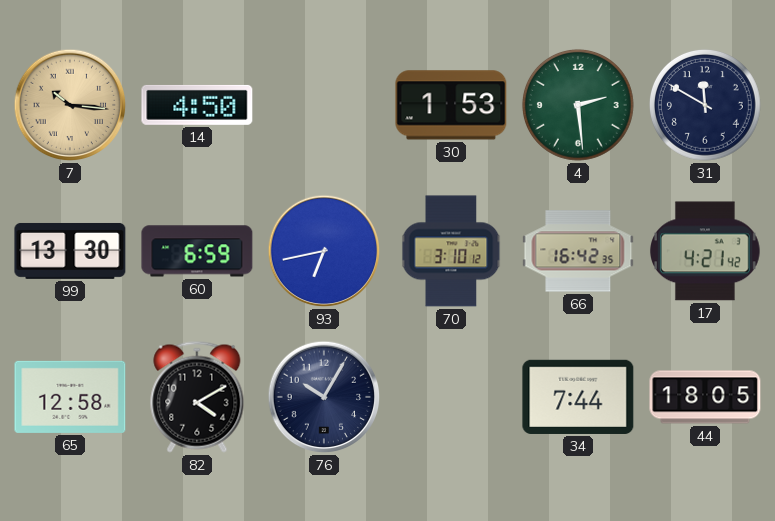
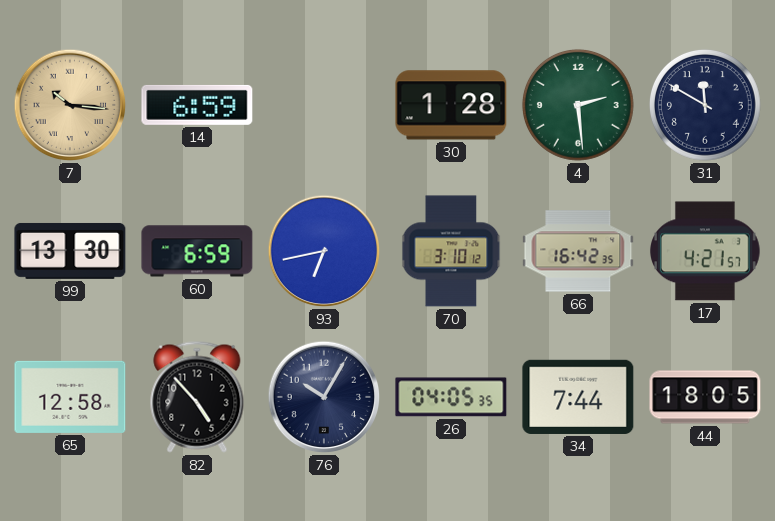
14: 4:50 -> 6:59 (197, 105)
30: 1:53 -> 1:28 (451, 105)
17: 4:21:42 -> 4:21:57 (706, 251)
82: 4:10 -> 4:53 (197, 397)
26: none -> 04:05 (451, 397)
